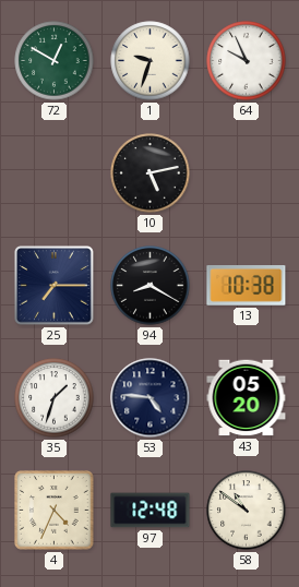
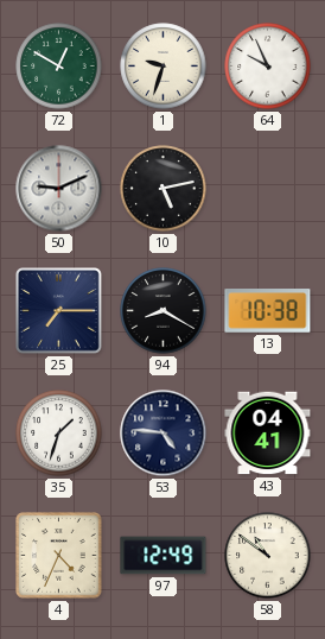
50: none -> 9:11 (59, 189)
43: 05:20 -> 04:41 (268, 434)
97: 12:48 -> 12:49 (164, 556)
